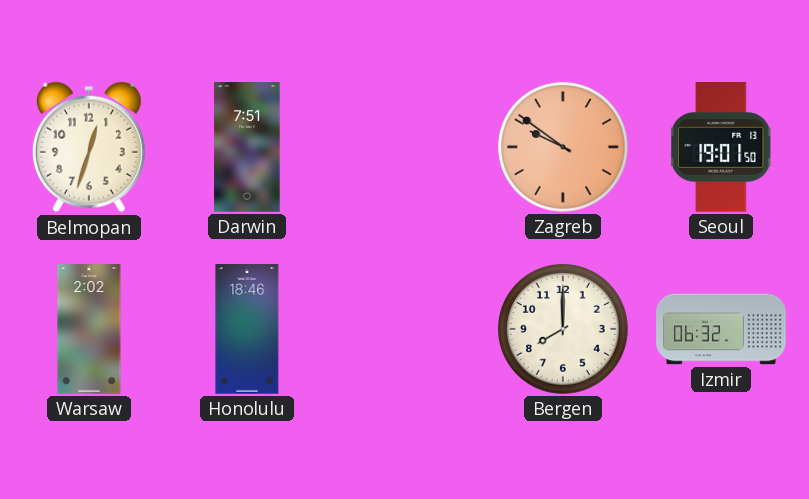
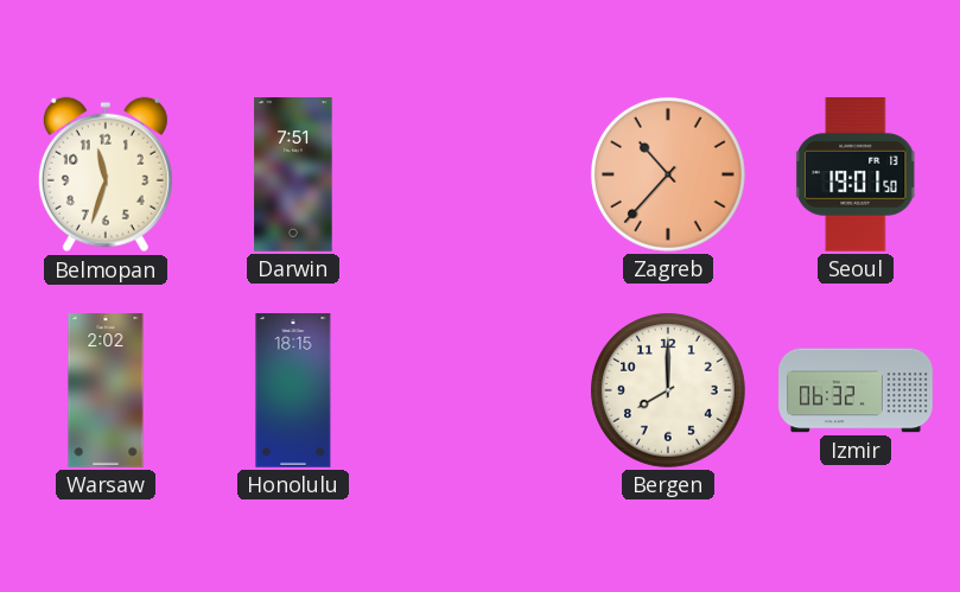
Belmopan: 12:33 -> 11:33 (106, 174)
Zagreb: 9:51 -> 10:37 (668, 174)
Honolulu: 18:46 -> 18:15 (293, 390)
